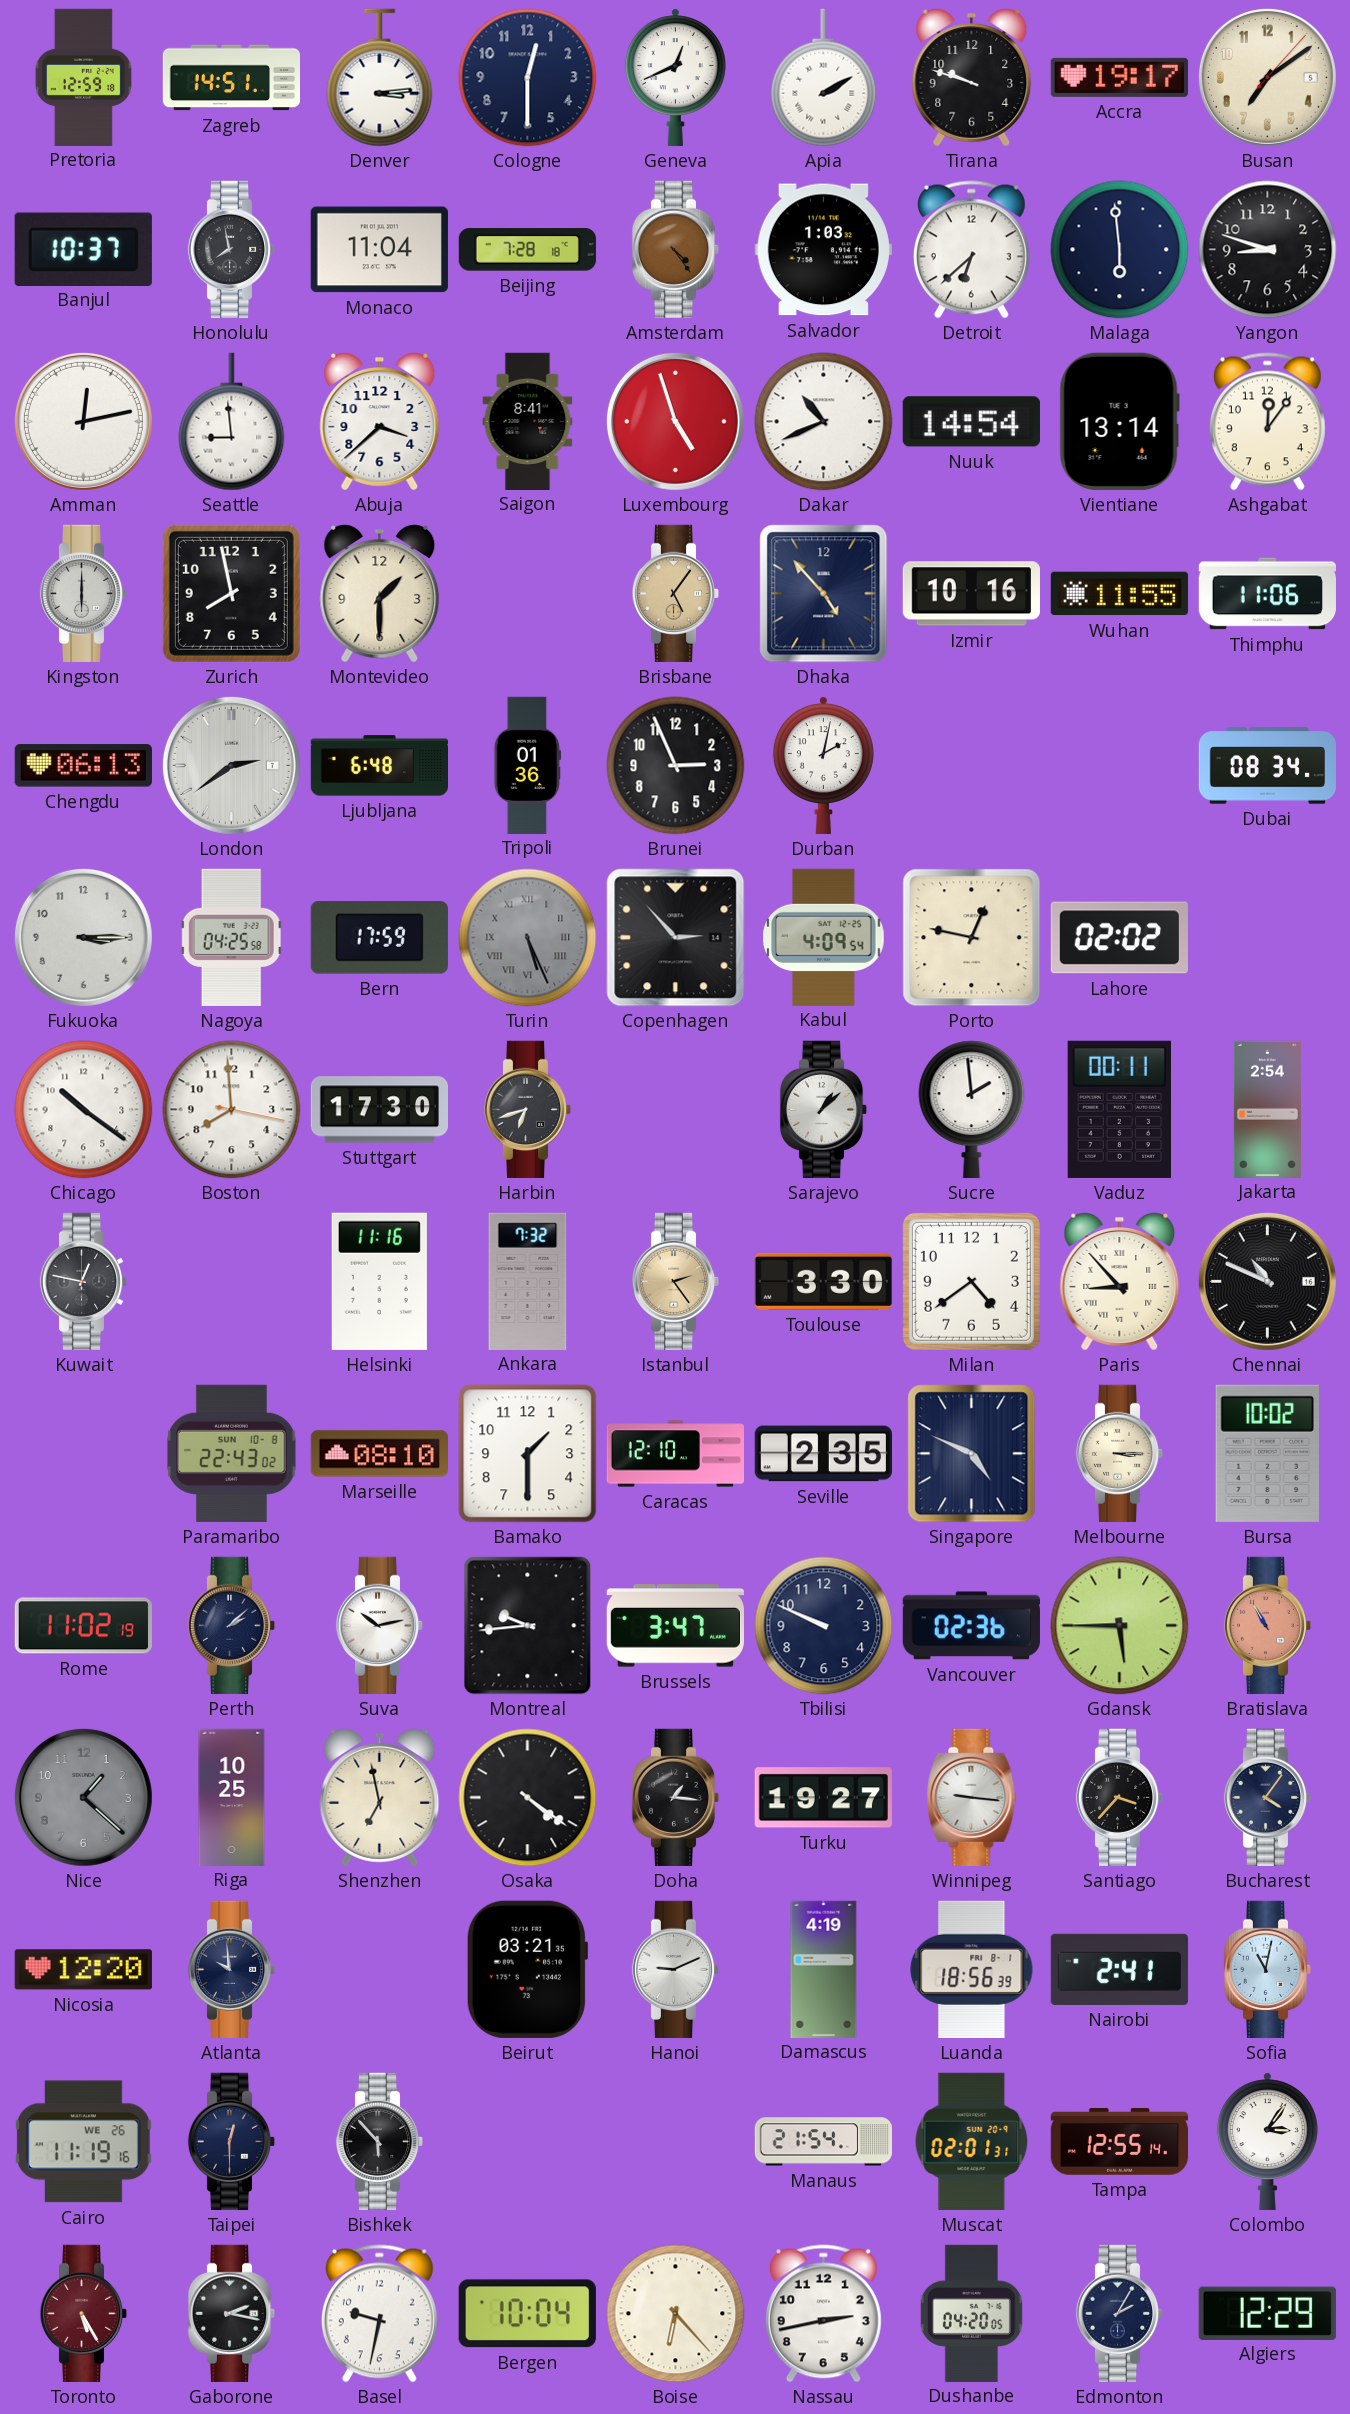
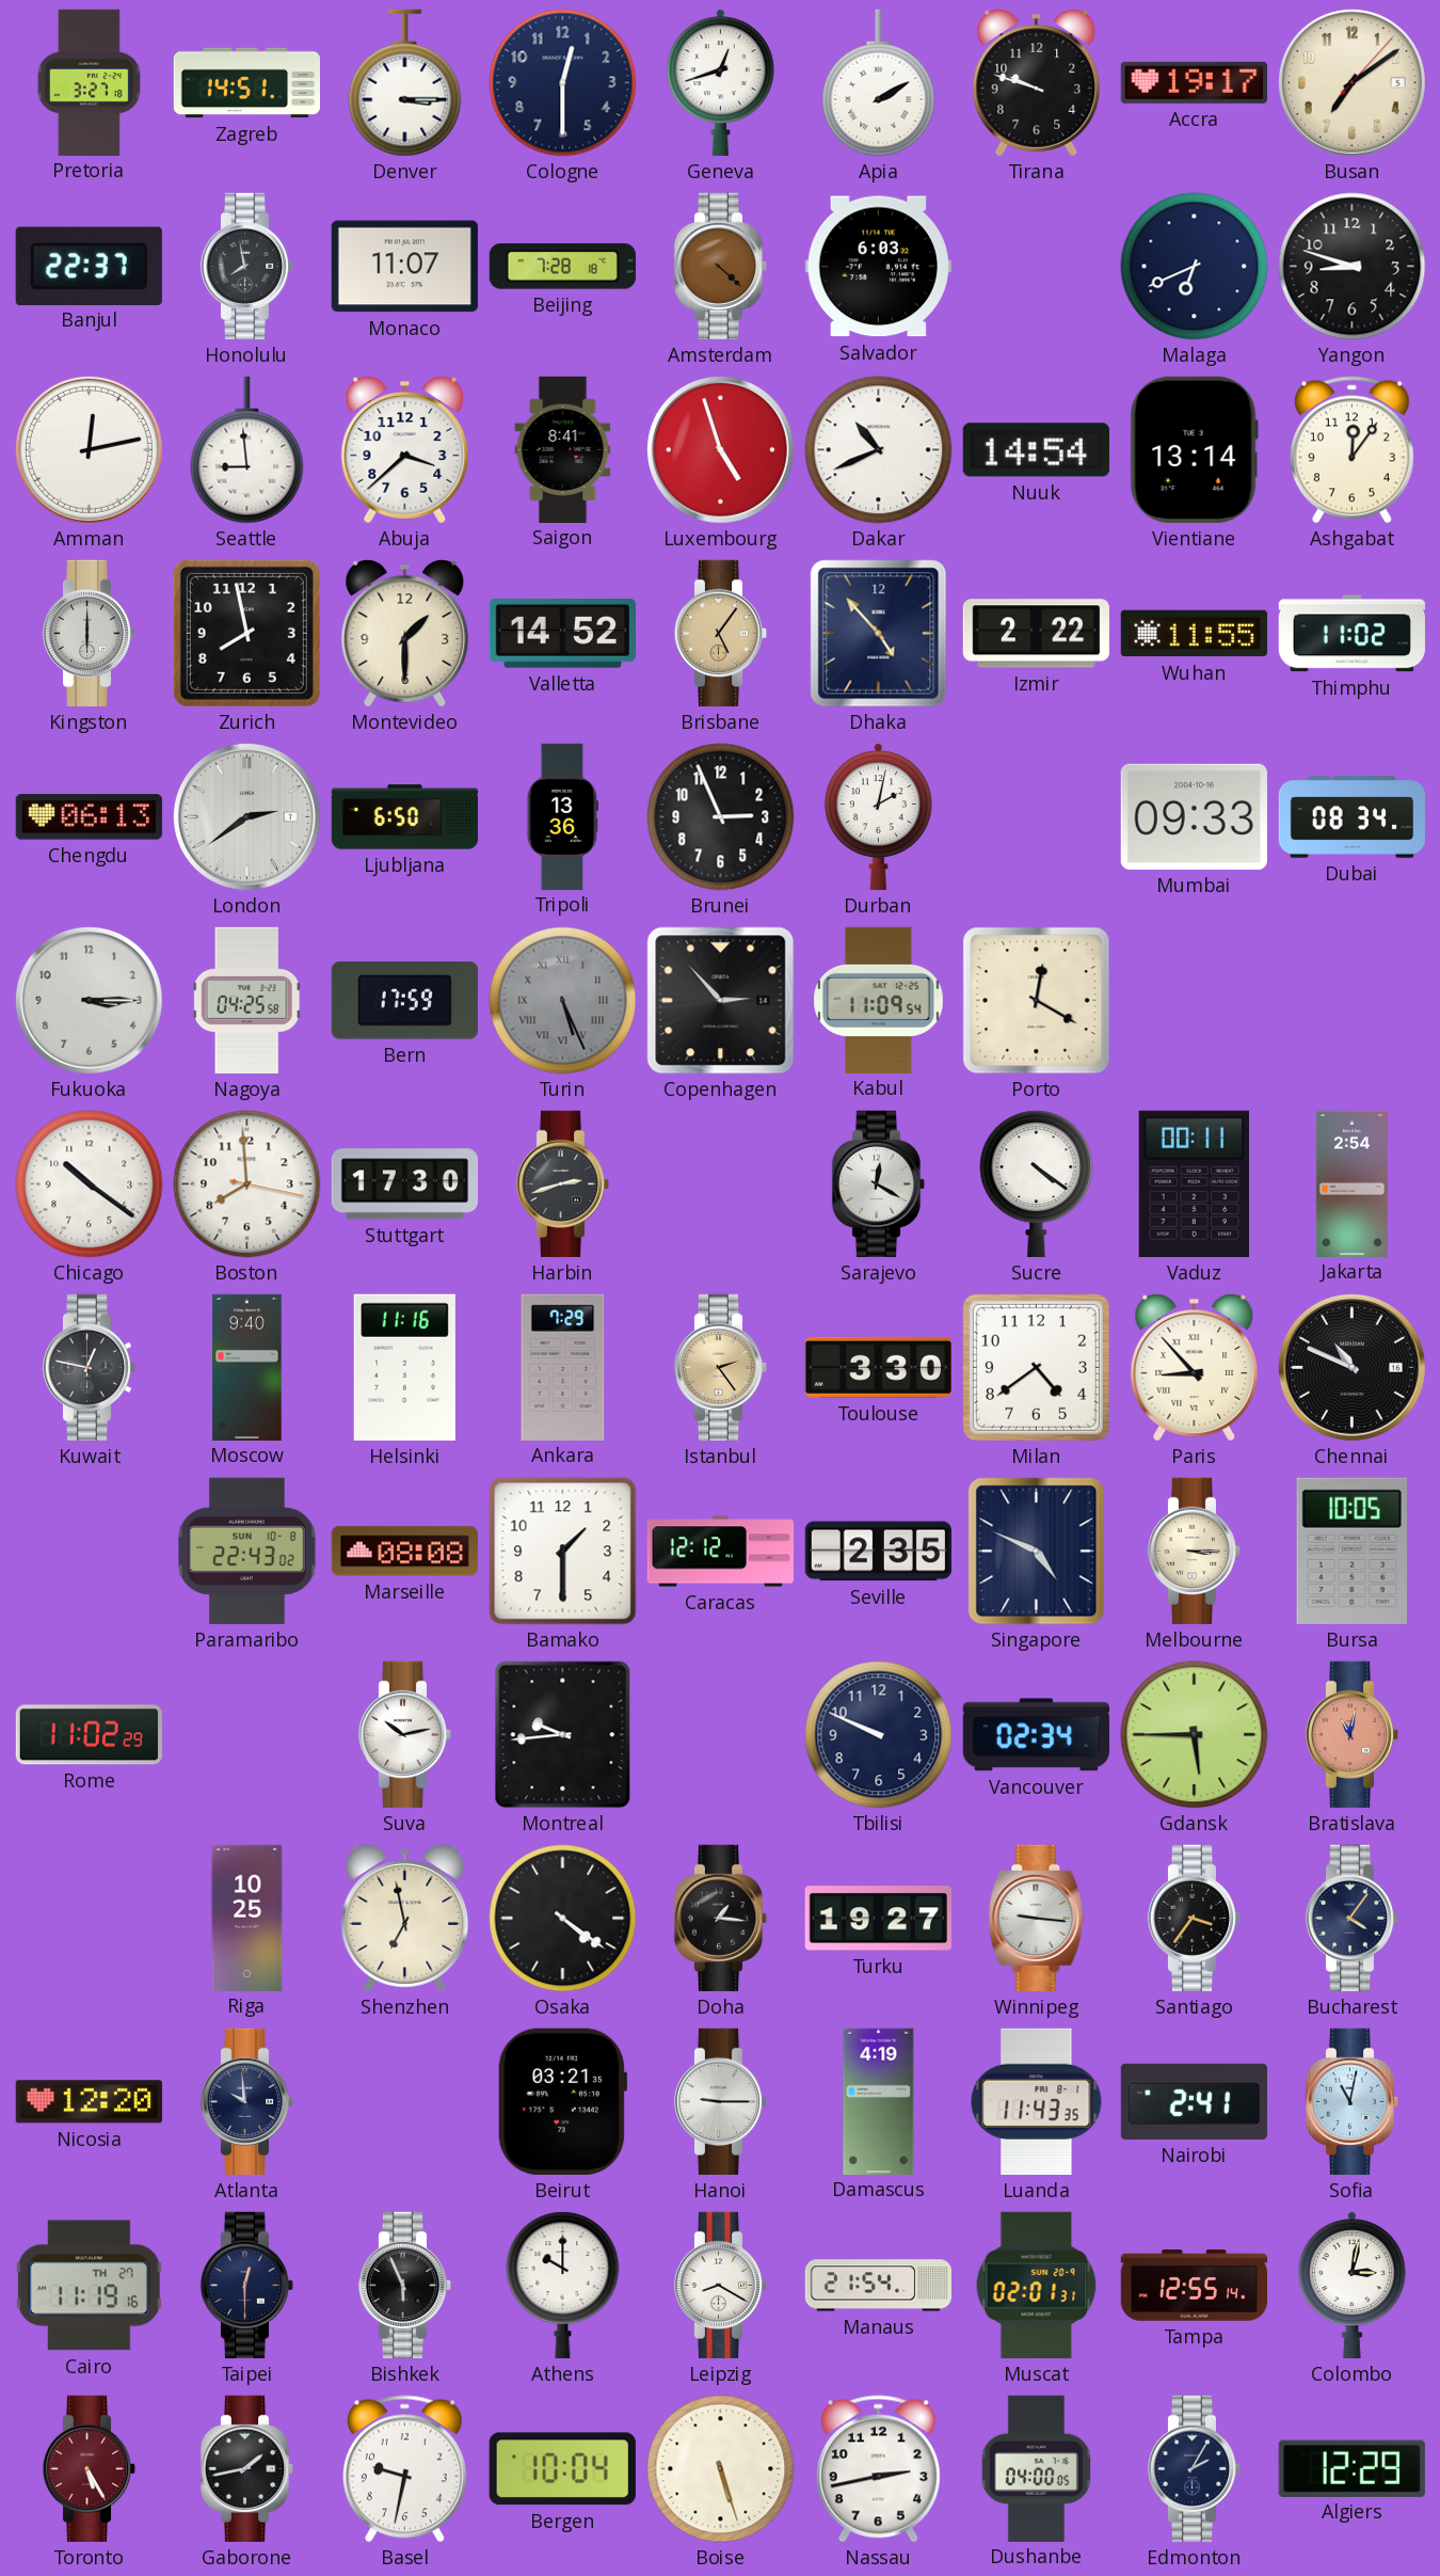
Pretoria: 12:59 -> 3:27 (89, 82)
Denver: 3:14 -> 3:15 (405, 83)
Geneva: 12:41 -> 12:42 (720, 82)
Banjul: 10:37 -> 22:37 (89, 266)
Monaco: 11:04 -> 11:07 (404, 267)
Amsterdam: 4:24 -> 4:22 (721, 266)
Salvador: 1:03 -> 6:03 (878, 267)
Detroit: 6:38 -> none (971, 250)
Malaga: 5:59 -> 6:41 (1195, 267)
Valletta: none -> 14:52 (562, 634)
Izmir: 10:16 -> 2:22 (1036, 634)
Thimphu: 11:06 -> 11:02 (1351, 634)
Ljubljana: 6:48 -> 6:50 (404, 817)
Tripoli: 01:36 -> 13:36 (562, 816)
Mumbai: none -> 09:33 (1194, 816)
Kabul: 4:09 -> 11:09 (879, 1000)
Porto: 12:47 -> 12:20 (1037, 1001)
Lahore: 02:02 -> none (1119, 938)
Harbin: 6:42 -> 2:42 (563, 1183)
Sarajevo: 1:08 -> 12:20 (879, 1183)
Sucre: 1:59 -> 4:21 (1037, 1183)
Moscow: none -> 9:40 (247, 1367)
Ankara: 7:32 -> 7:29 (563, 1367)
Marseille: 08:10 -> 08:08 (404, 1552)
Caracas: 12:10 -> 12:12 (720, 1552)
Bursa: 10:02 -> 10:05 (1353, 1551)
Rome: 11:02:19 -> 11:02:29 (89, 1735)
Perth: 2:08 -> none (232, 1625)
Brussels: 3:47 -> none (675, 1626)
Vancouver: 02:36 -> 02:34 (1036, 1735)
Bratislava: 10:55 -> 11:02 (1353, 1734)
Nice: 1:22 -> none (83, 1797)
Santiago: 3:37 -> 3:36 (1195, 1918)
Hanoi: 9:11 -> 9:15 (721, 2101)
Luanda: 18:56 -> 11:43 (1037, 2101)
Cairo date: WE 26 -> TH 27 (89, 2286)
Bishkek: 5:53 -> 5:56 (405, 2285)
Athens: none -> 10:00 (563, 2285)
Leipzig: none -> 8:20 (721, 2285)
Colombo: 3:06 -> 3:02 (1351, 2285)
Gaborone: 2:17 -> 1:43 (247, 2468)
Boise: 6:23 -> 5:27 (721, 2469)
Dushanbe: 04:20 -> 04:00 (1036, 2468)
